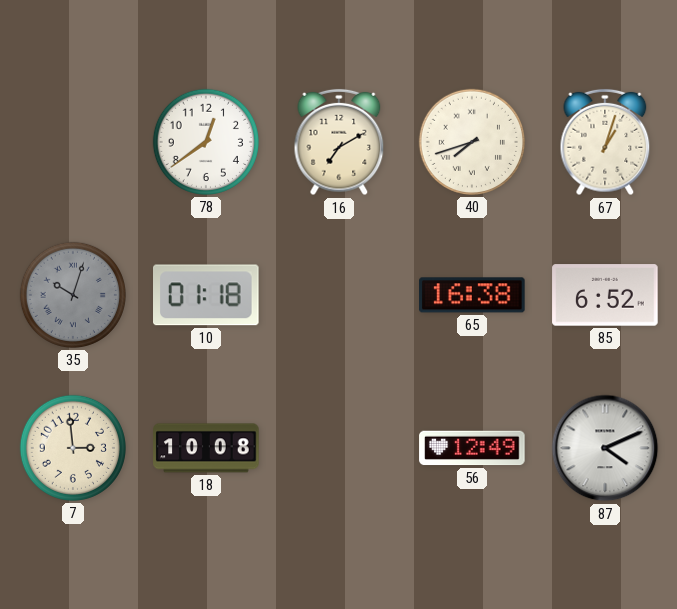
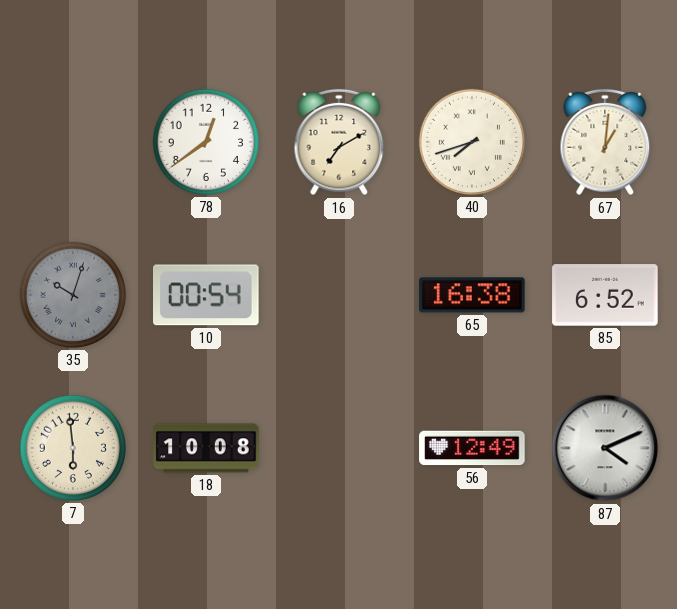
67: 1:03 -> 1:01 (605, 142)
10: 01:18 -> 00:54 (206, 295)
7: 2:59 -> 5:59 (73, 448)
